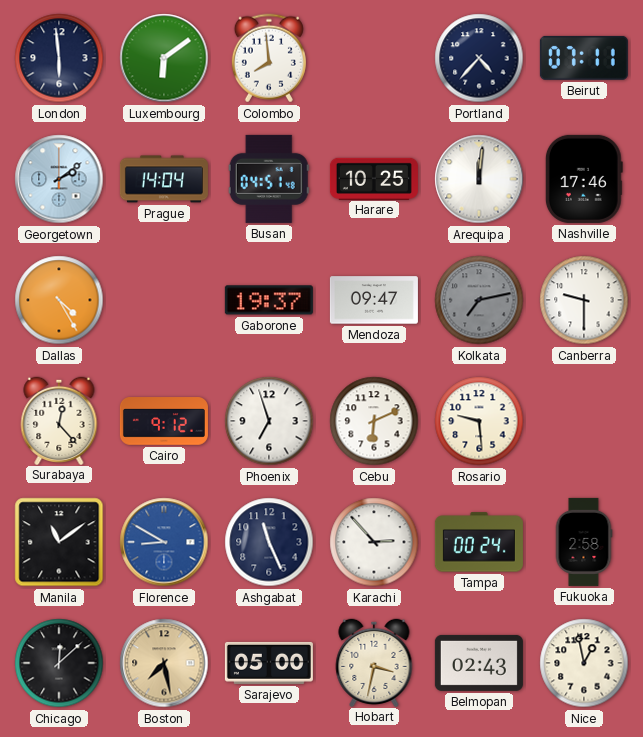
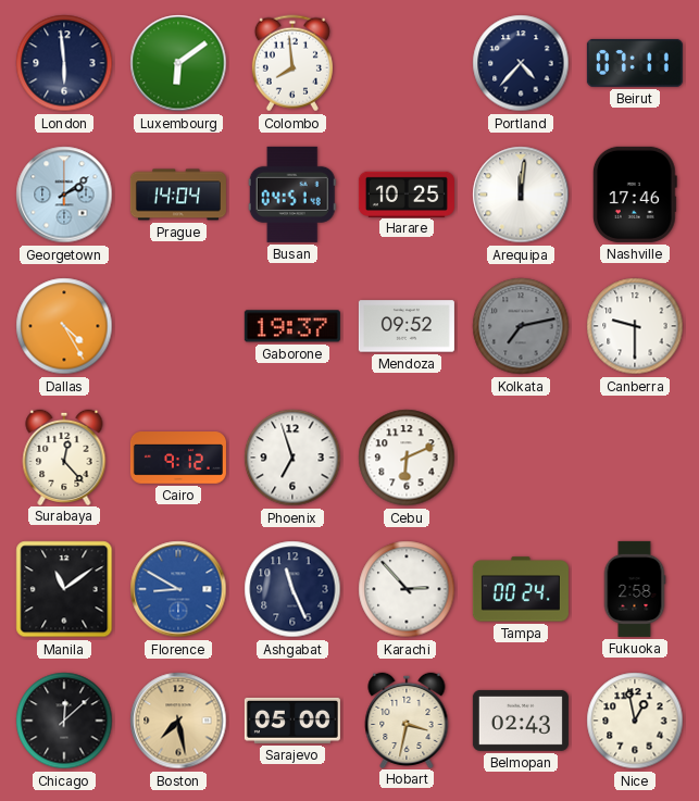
Mendoza: 09:47 -> 09:52 (407, 326)
Rosario: 9:29 -> none (479, 421)
